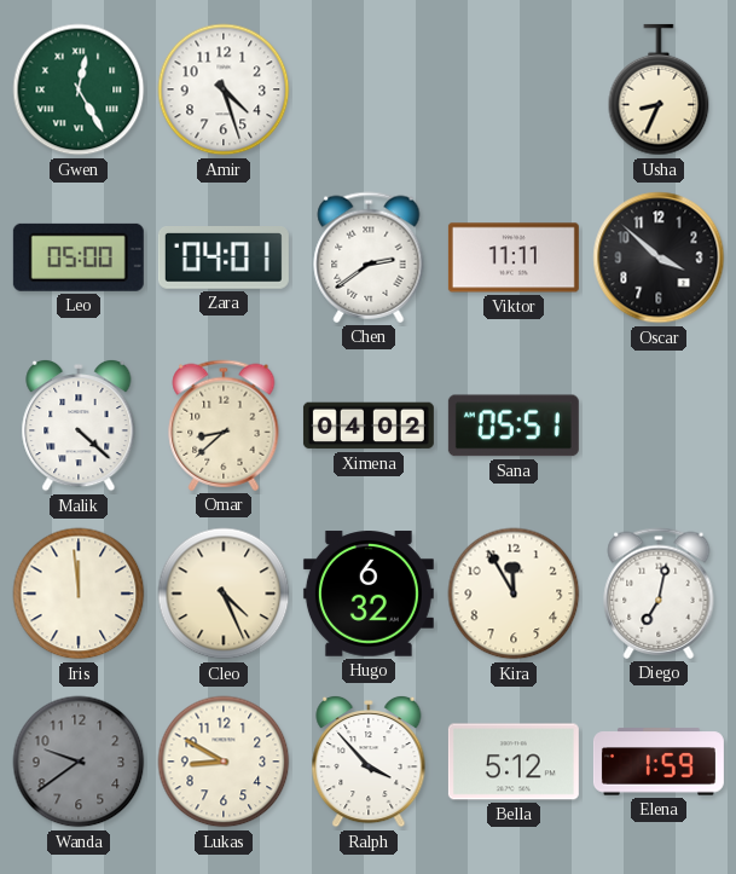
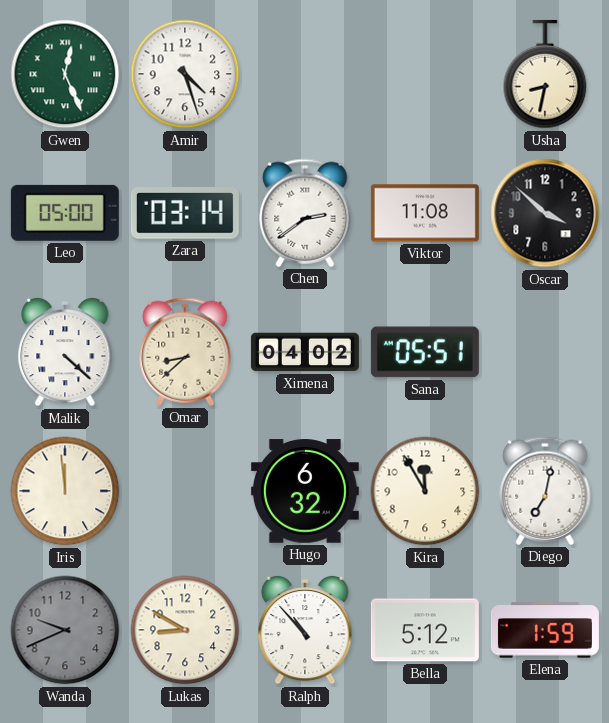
Gwen: 12:25 -> 12:26 (65, 74)
Usha: 8:34 -> 8:32 (545, 74)
Zara: 04:01 -> 03:14 (185, 214)
Viktor: 11:11 -> 11:08 (425, 213)
Cleo: 4:26 -> none (224, 594)
Wanda: 9:39 -> 9:41 (65, 630)
Ralph: 3:53 -> 10:53 (305, 630)
